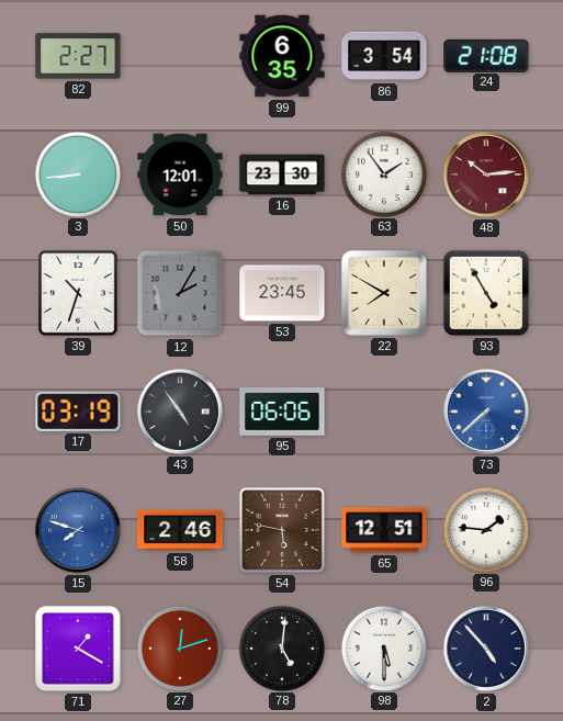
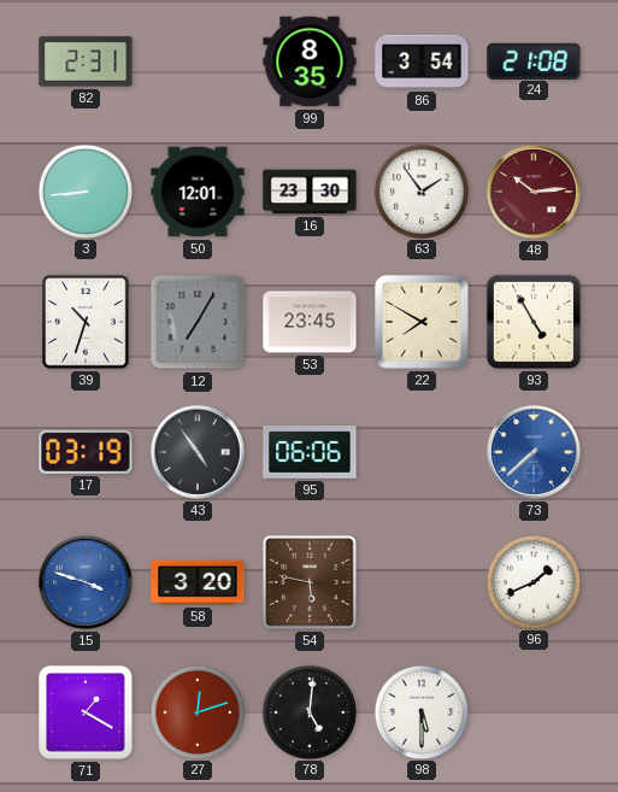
82: 2:27 -> 2:31 (86, 61)
99: 6:35 -> 8:35 (310, 61)
12: 2:05 -> 7:05 (198, 322)
15: 7:48 -> 3:48 (86, 582)
58: 2:46 -> 3:20 (198, 582)
65: 12:51 -> none (384, 530)
96: 1:46 -> 1:41 (532, 581)
2: 4:53 -> none (486, 649)
